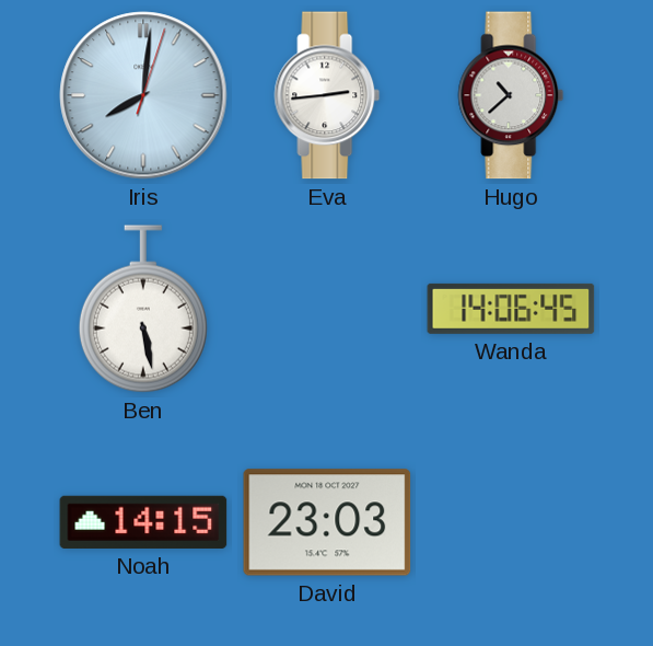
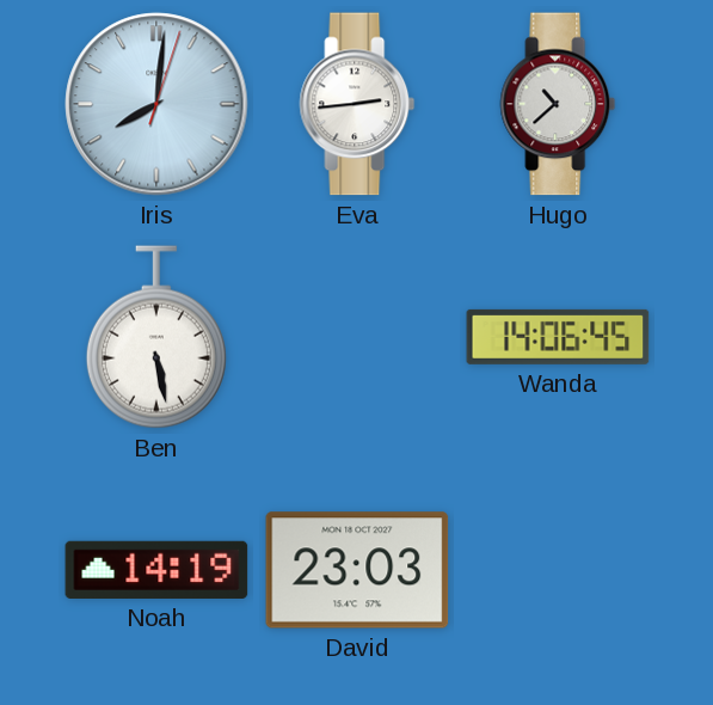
Noah: 14:15 -> 14:19 (156, 570)
